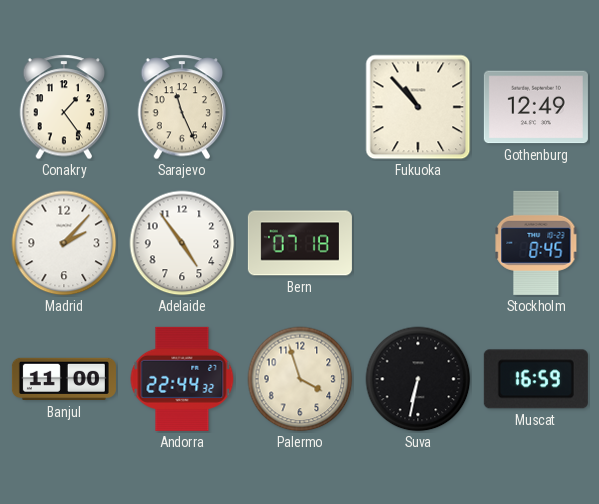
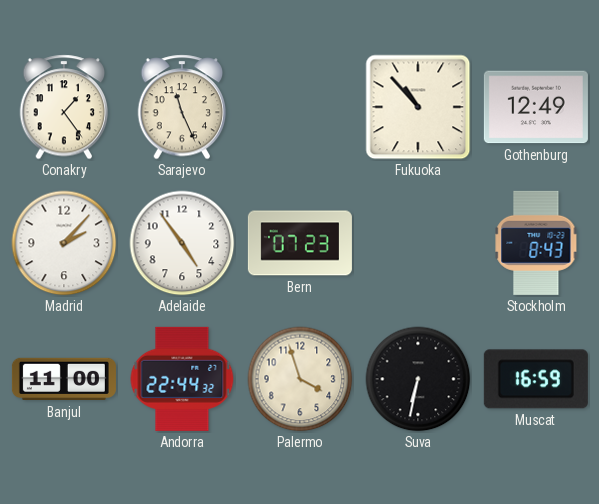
Bern: 07:18 -> 07:23 (300, 243)
Stockholm: 8:45 -> 8:43 (536, 243)
